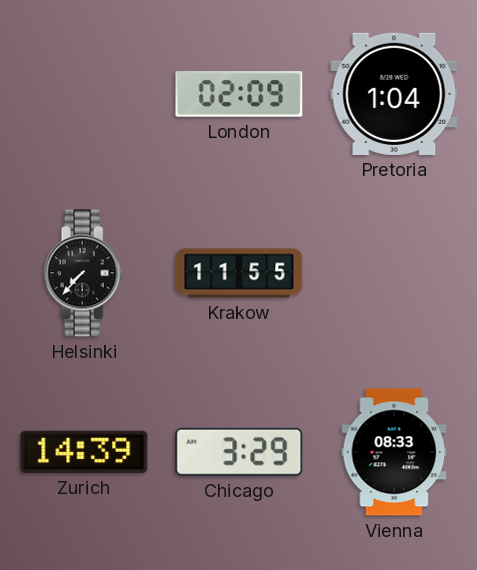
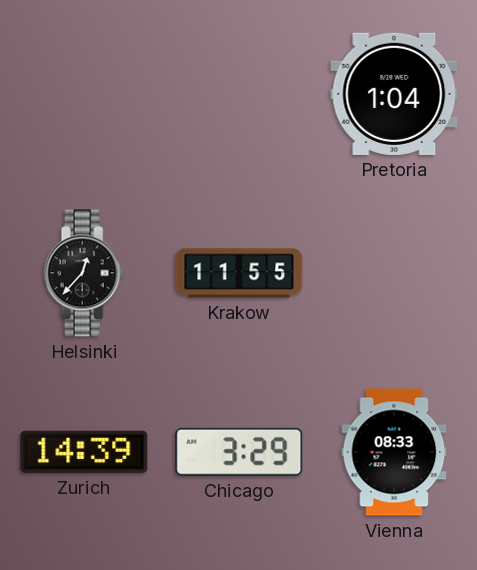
London: 02:09 -> none (239, 94)
Helsinki: 7:37 -> 12:37 (84, 273)
